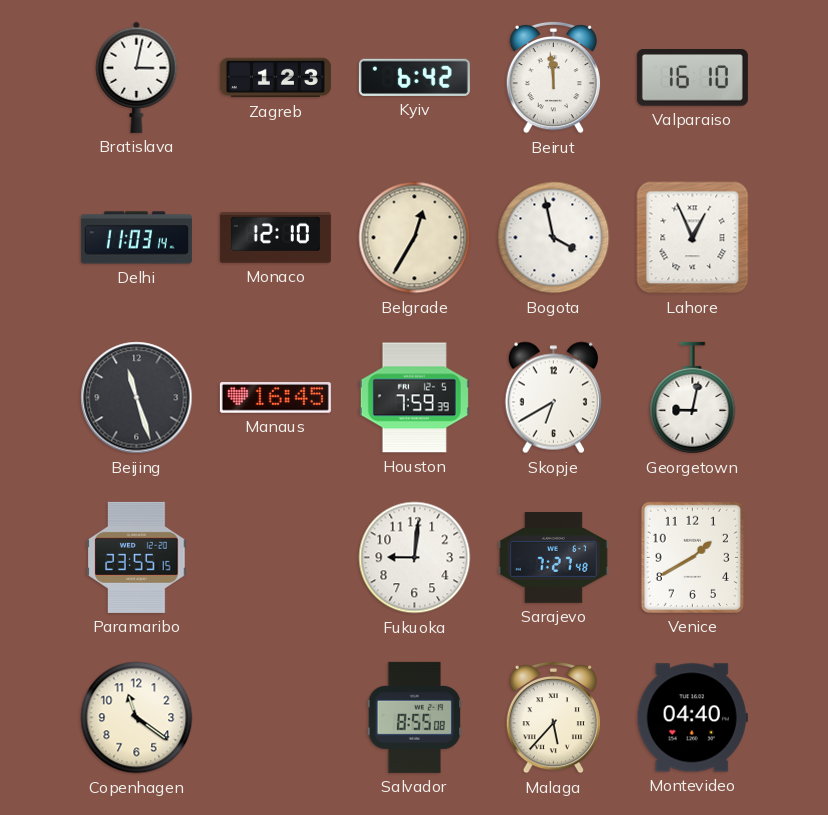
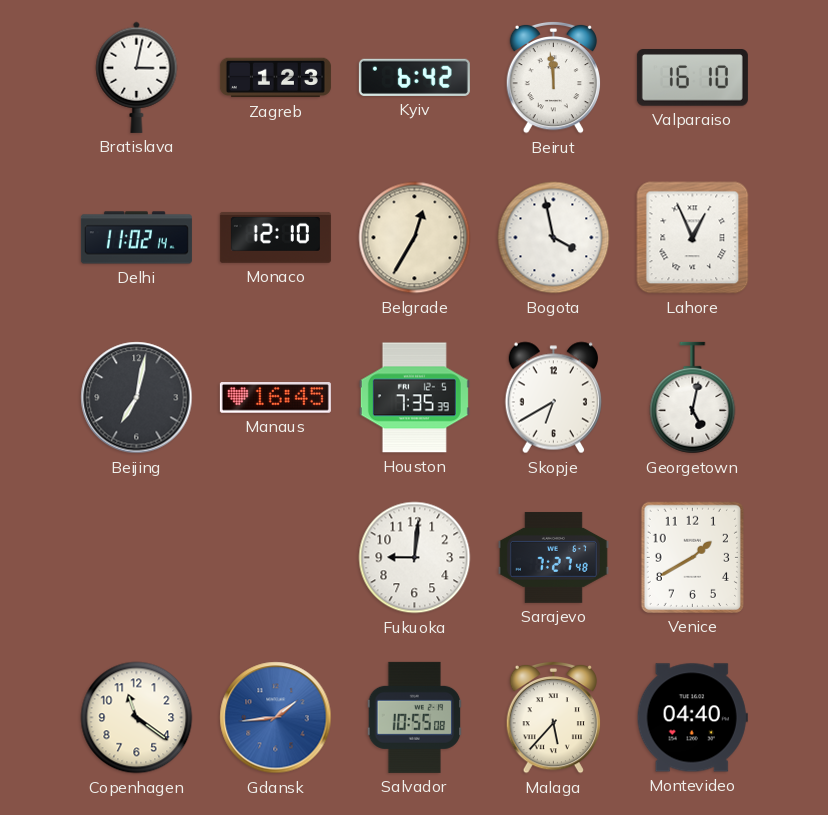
Delhi: 11:03 -> 11:02 (136, 238)
Beijing: 11:27 -> 7:02 (137, 398)
Houston: 7:59 -> 7:35 (414, 398)
Georgetown: 9:02 -> 5:02 (693, 398)
Paramaribo: 23:55 -> none (137, 557)
Gdansk: none -> 1:44 (276, 718)
Salvador: 8:55 -> 10:55 (415, 717)
